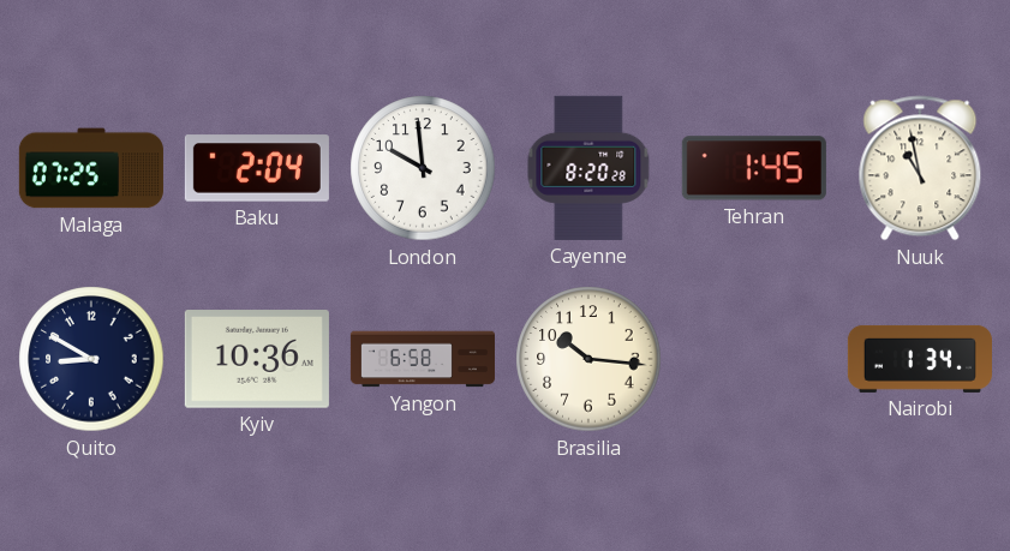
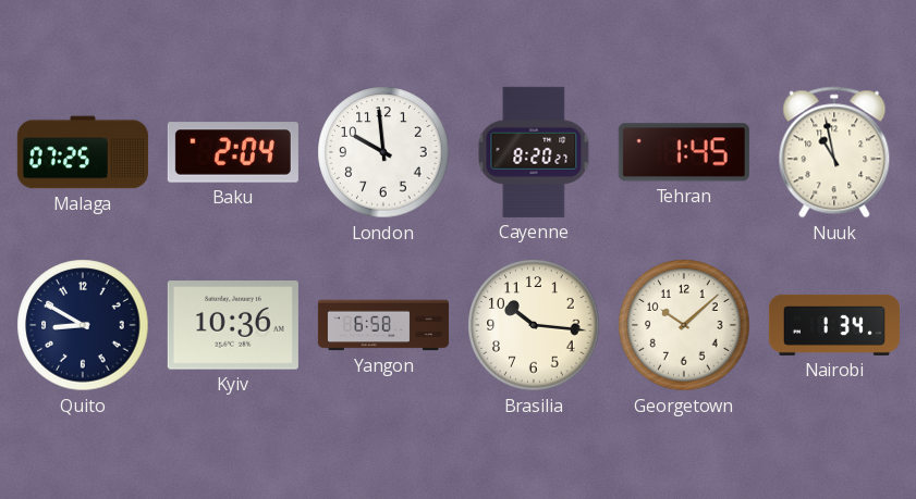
Cayenne: 8:20:28 -> 8:20:27 (534, 152)
Georgetown: none -> 10:08 (684, 325)
